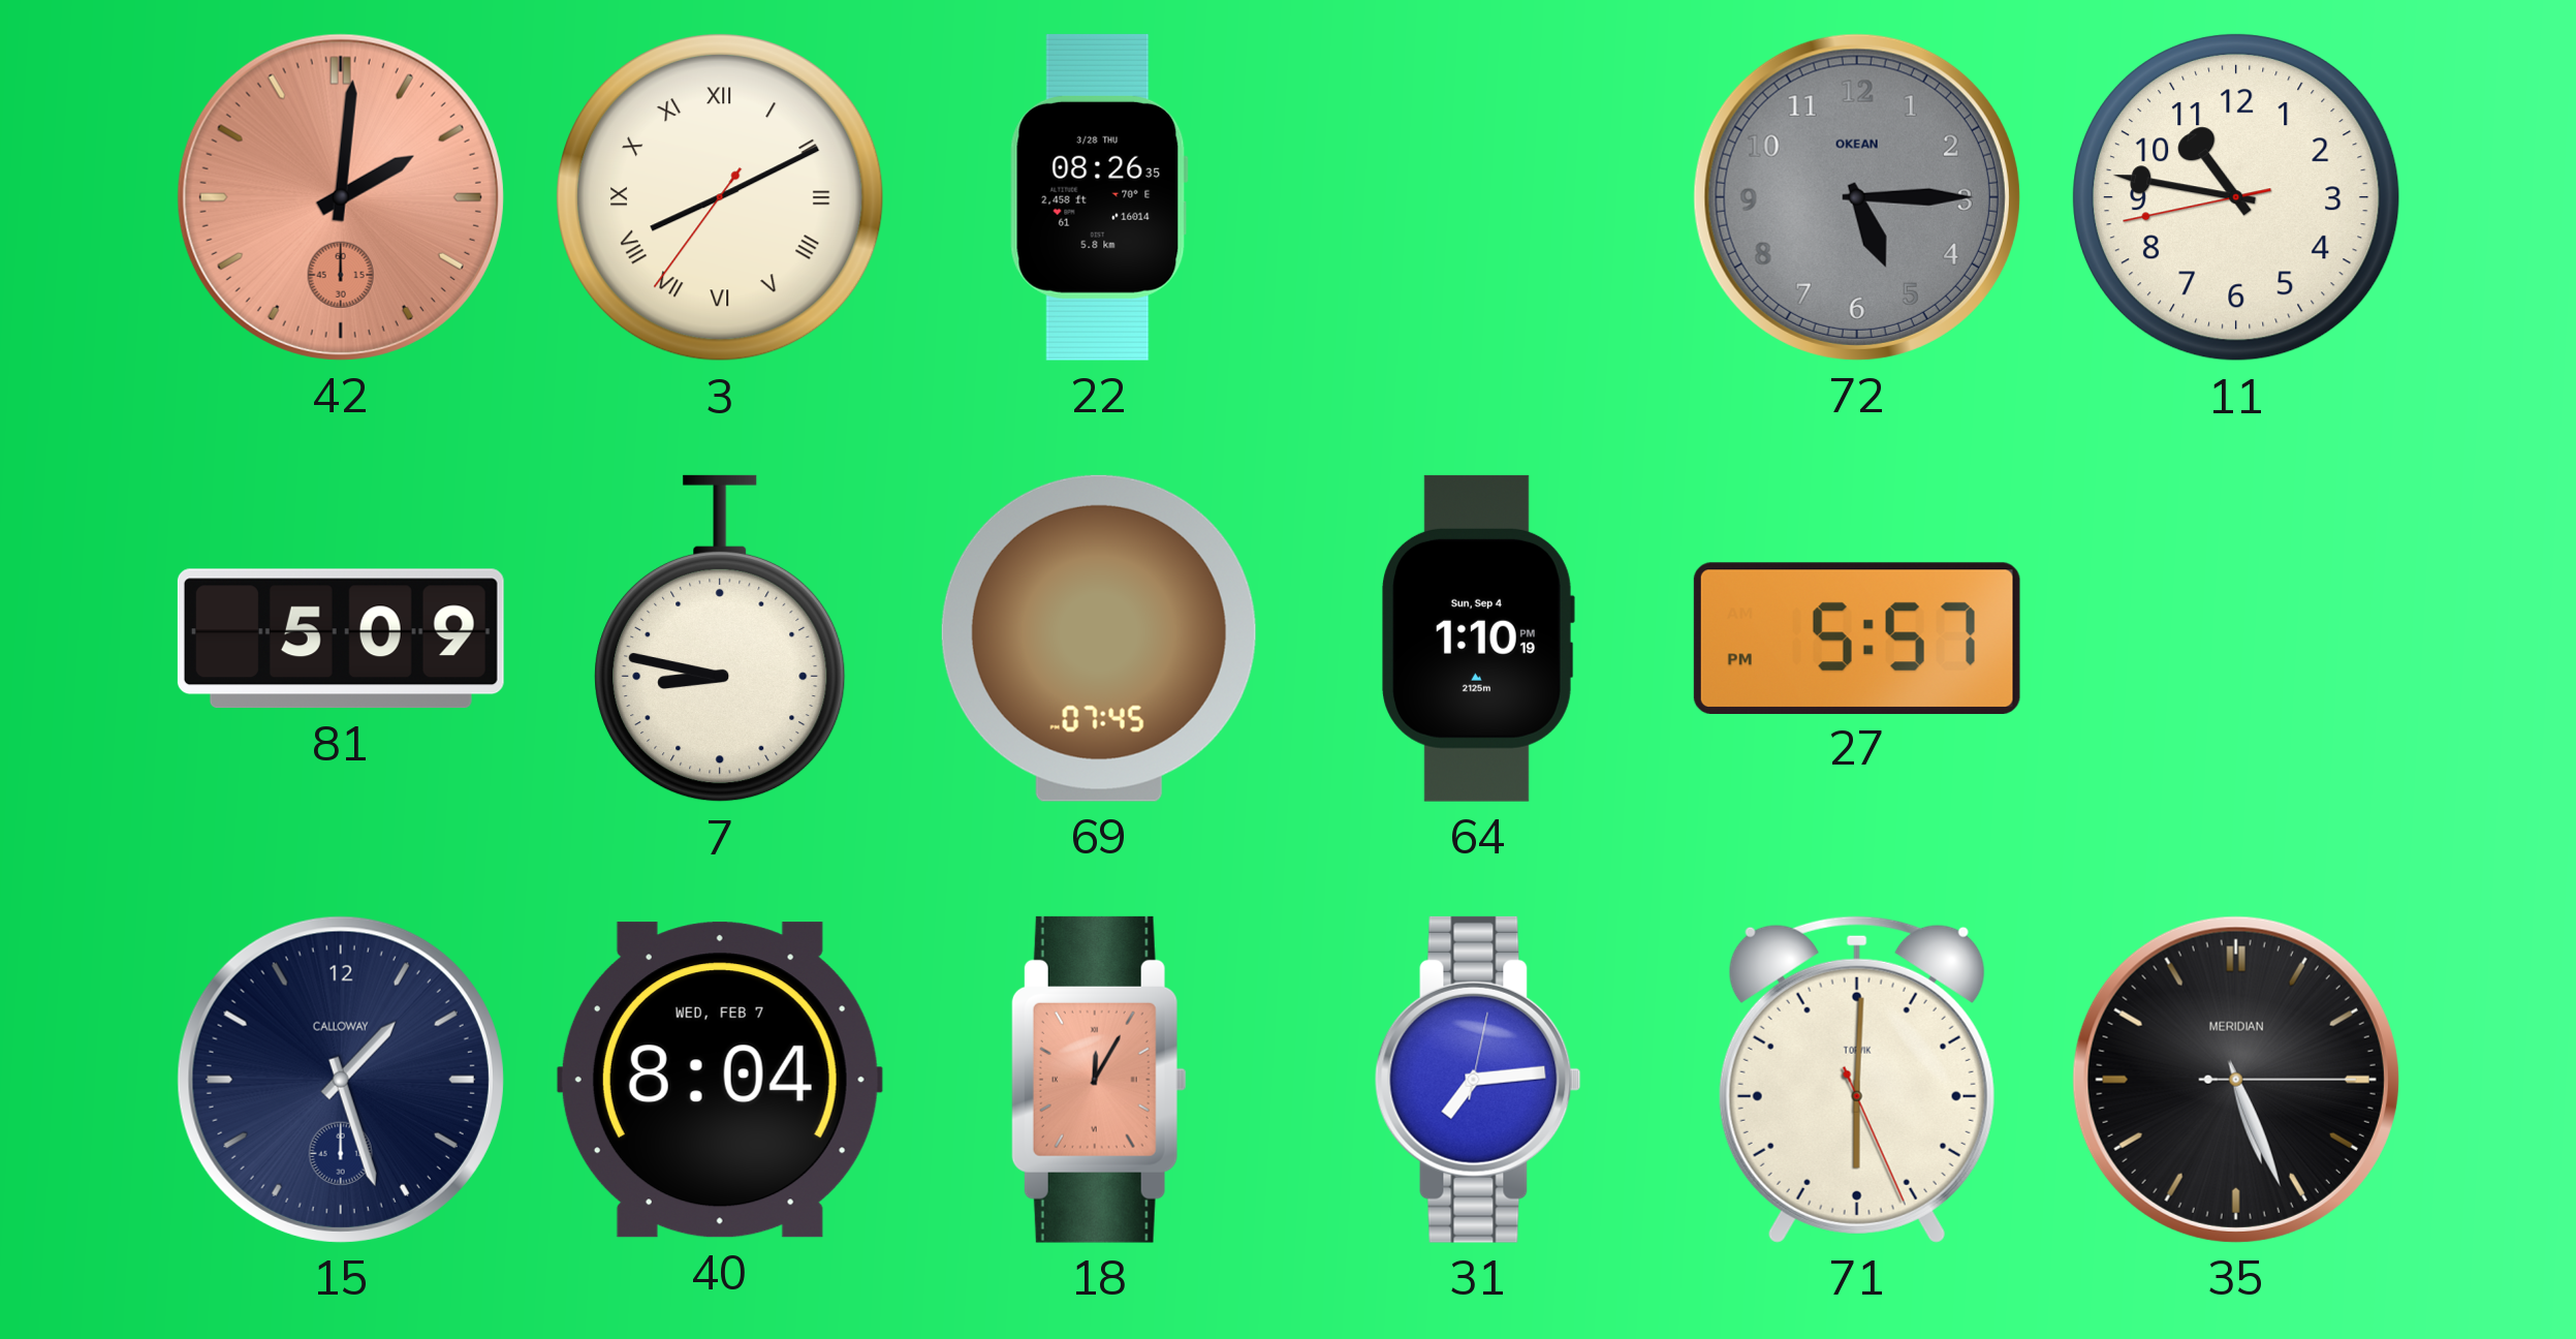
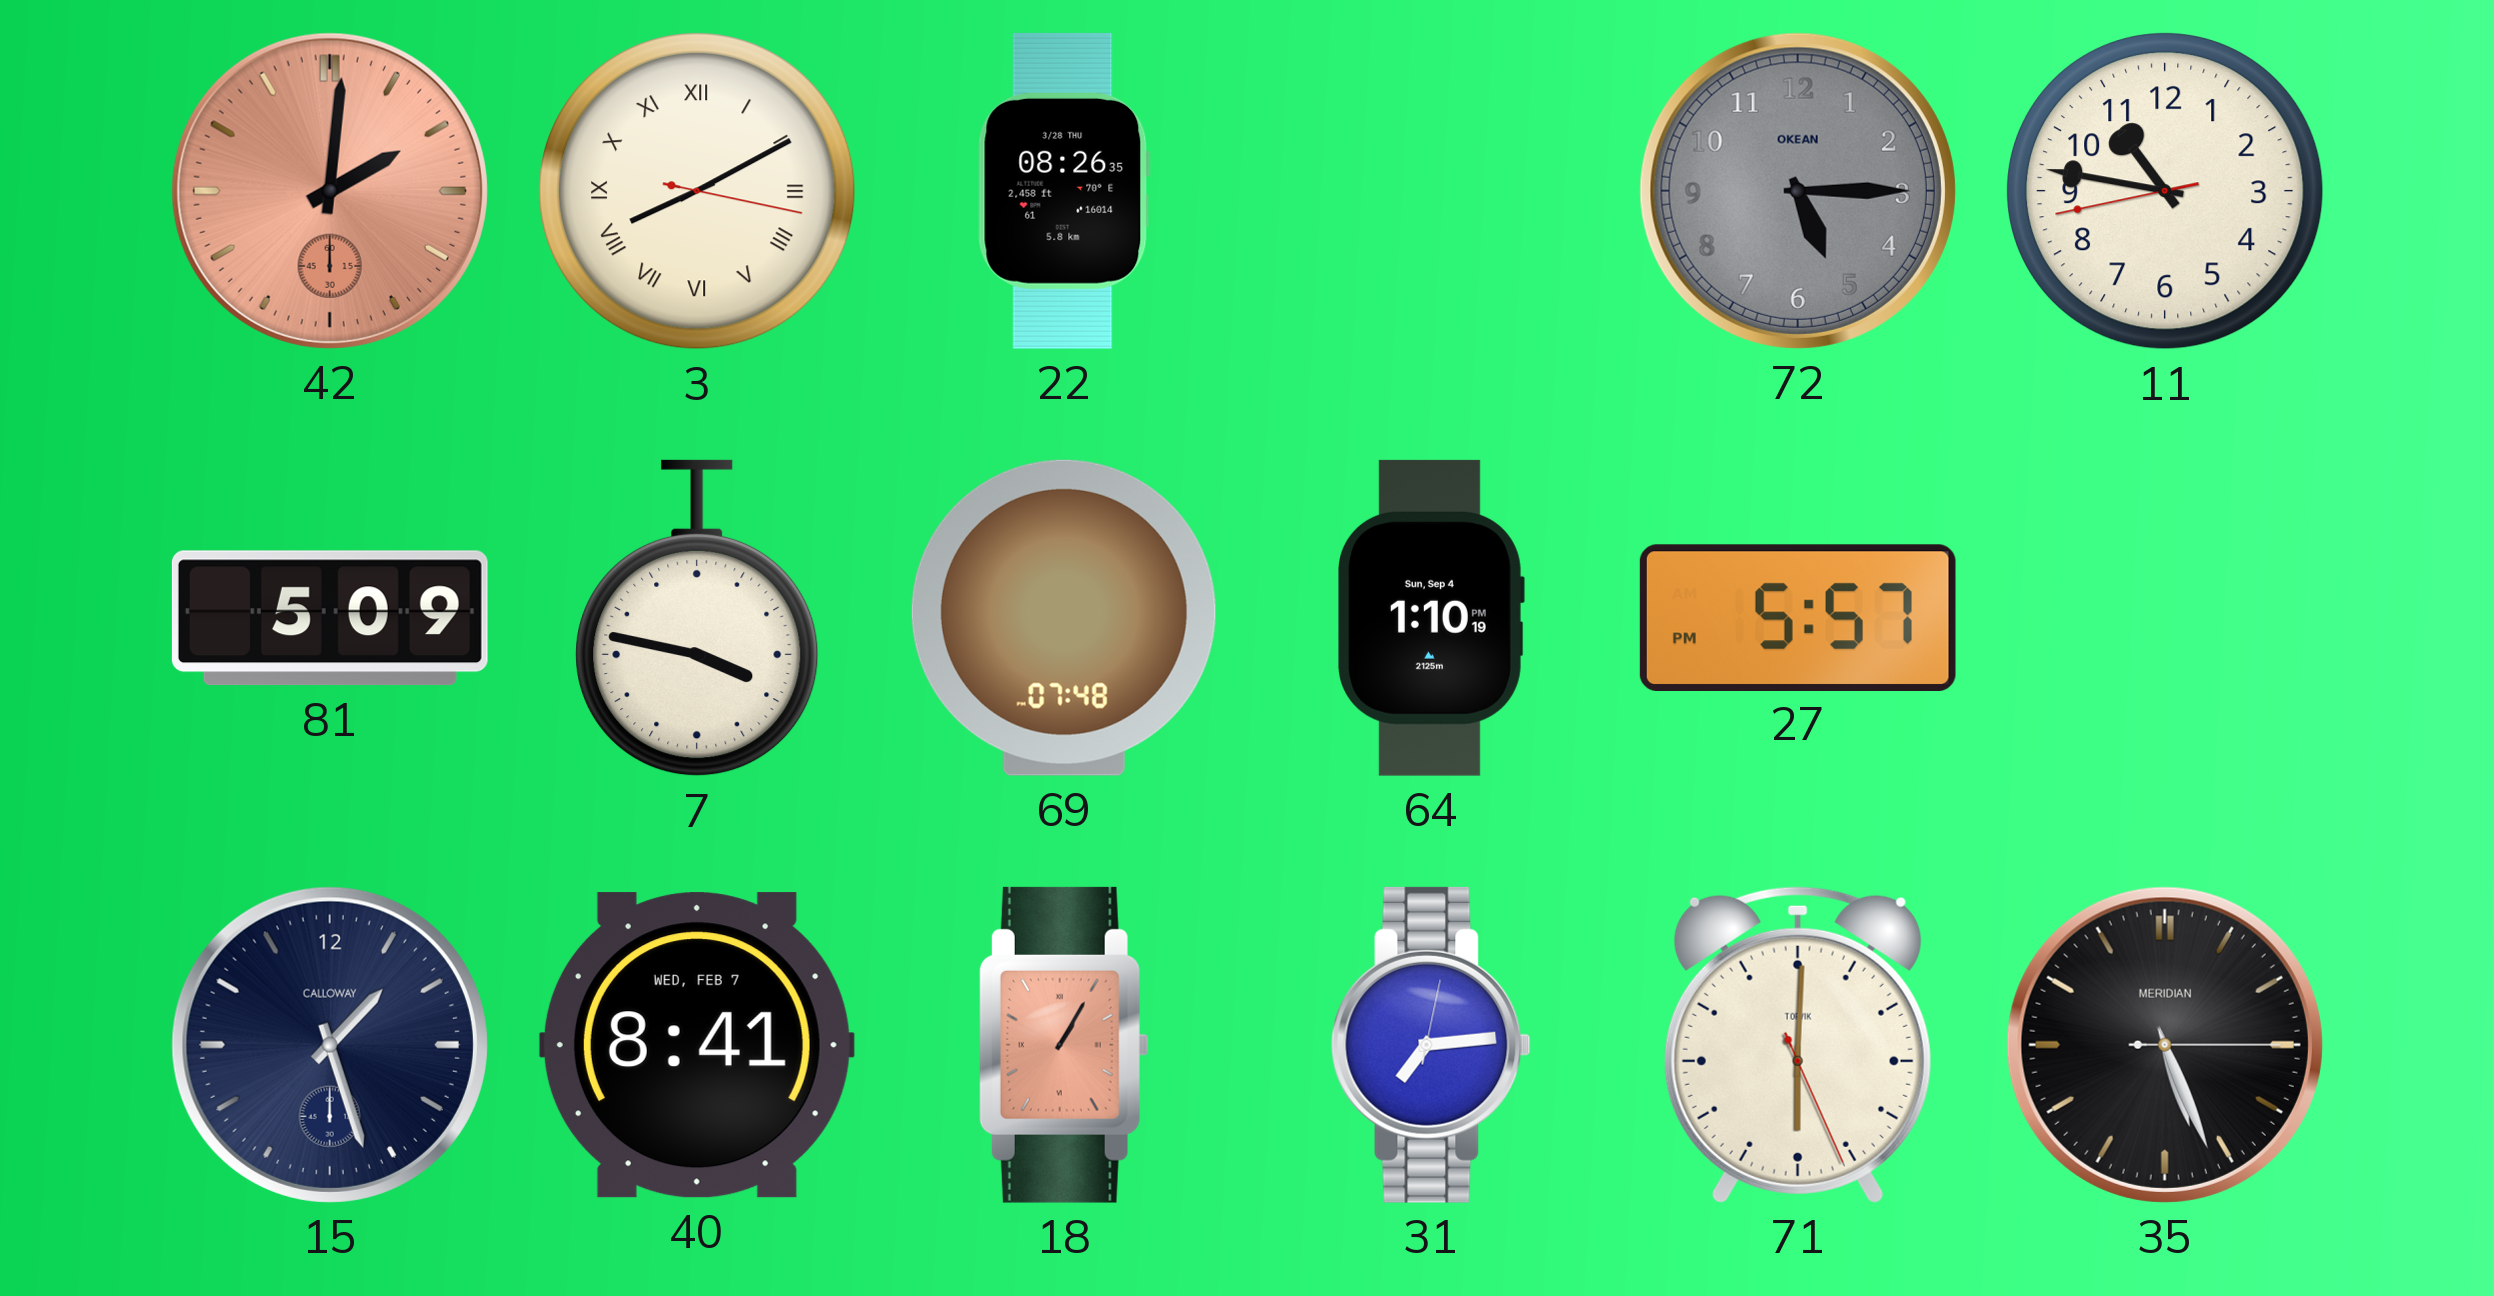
3: 8:10:36 -> 8:10:17 (698, 192)
7: 8:47 -> 3:47 (697, 618)
69: 07:45 -> 07:48 (1064, 618)
40: 8:04 -> 8:41 (697, 1045)
18: 12:05 -> 1:05 (1064, 1045)
